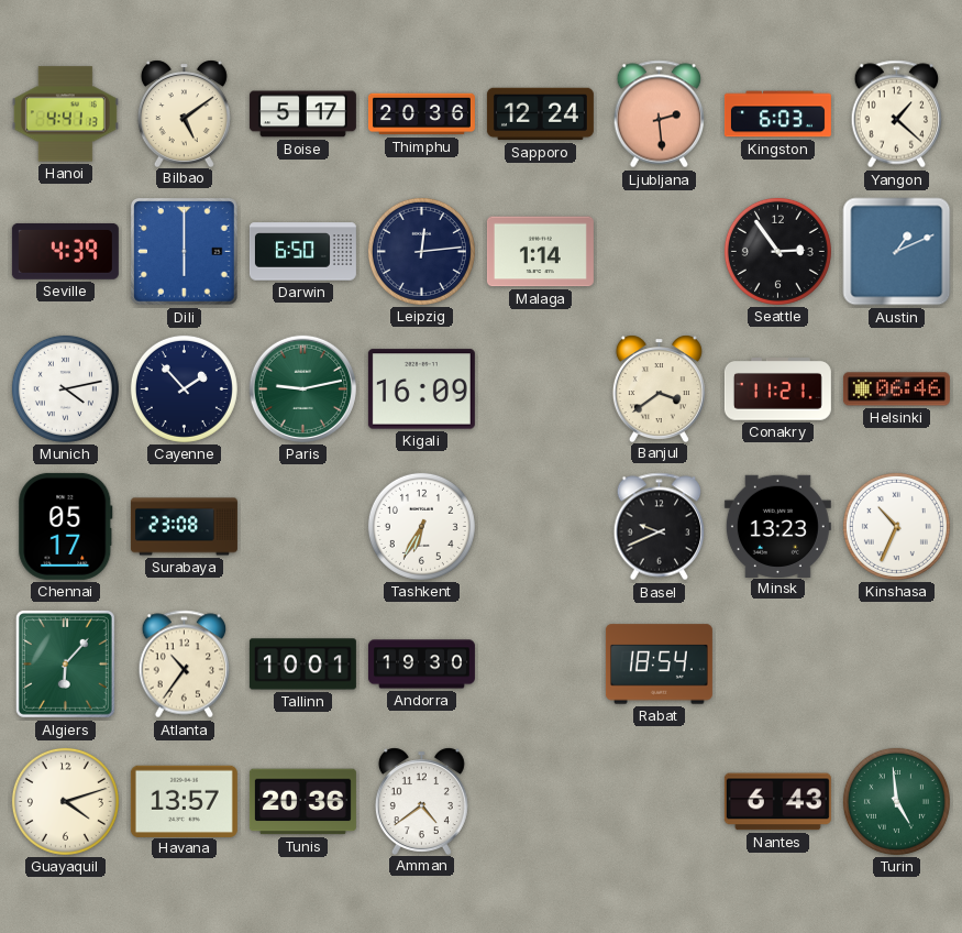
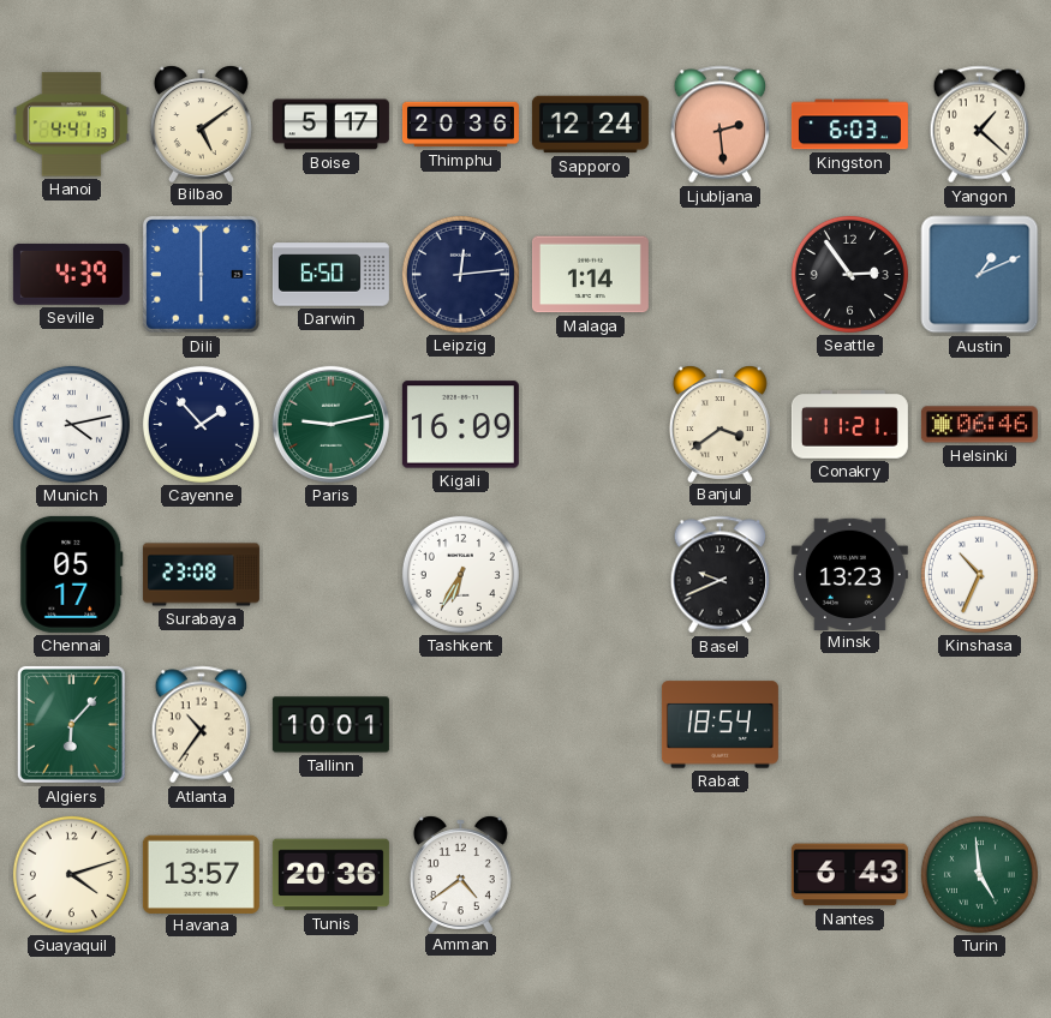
Andorra: 19:30 -> none (421, 665)
